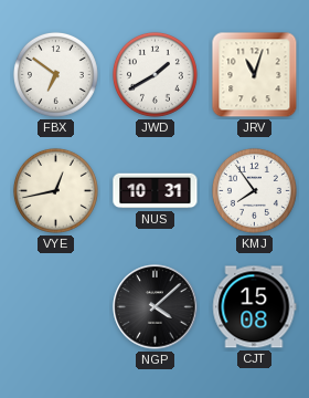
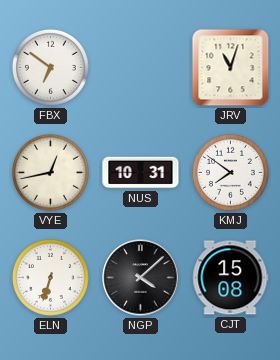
JWD: 1:40 -> none (154, 74)
KMJ: 7:54 -> 7:51 (230, 172)
ELN: none -> 6:33 (50, 277)
